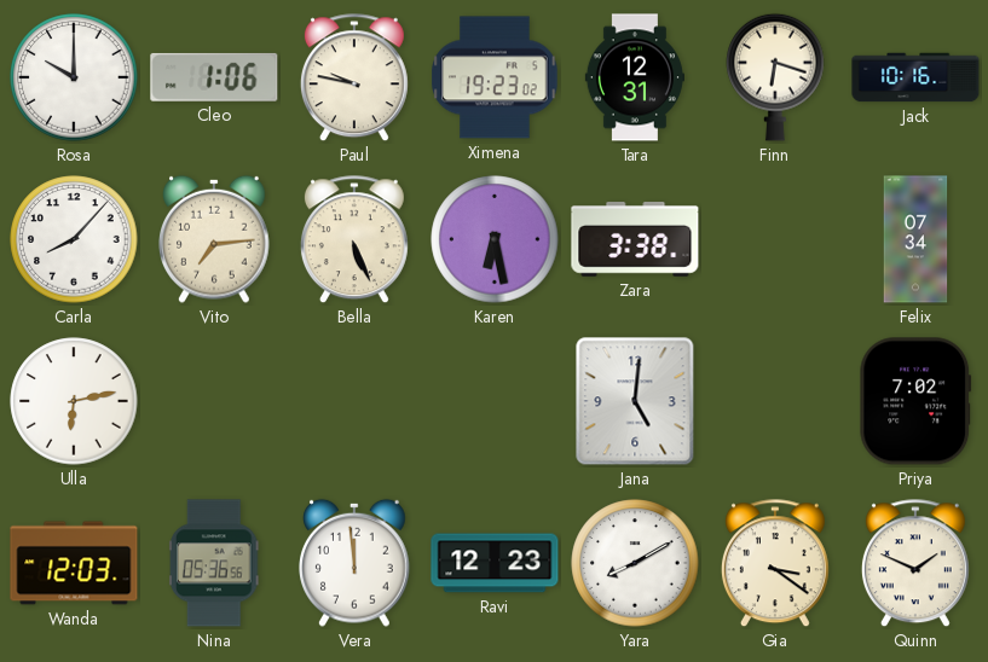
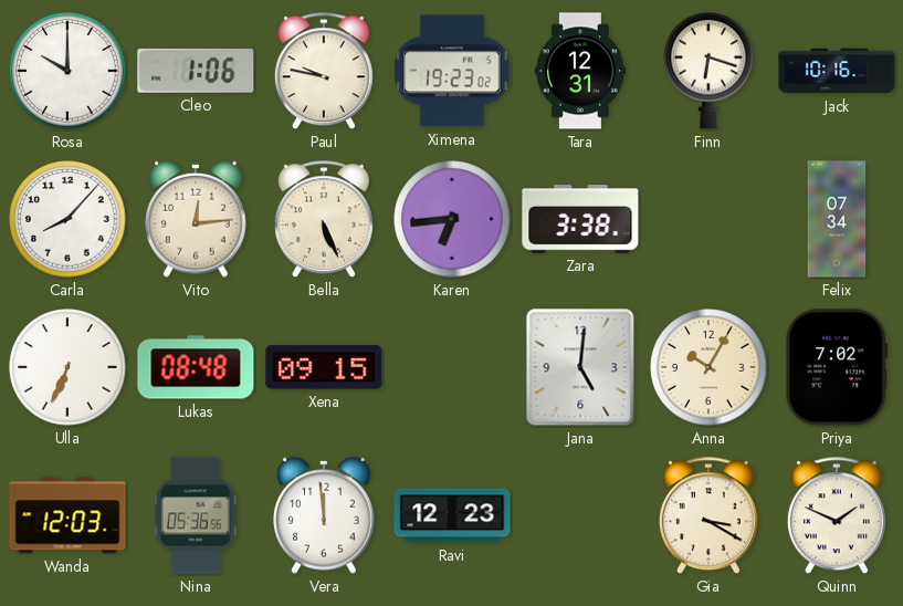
Vito: 7:14 -> 12:14 (197, 219)
Karen: 6:28 -> 6:44 (452, 219)
Ulla: 6:13 -> 6:34 (67, 367)
Lukas: none -> 08:48 (196, 367)
Xena: none -> 09:15 (324, 367)
Anna: none -> 10:05 (708, 367)
Yara: 8:10 -> none (635, 563)
Gia: 3:21 -> 3:20 (708, 516)
